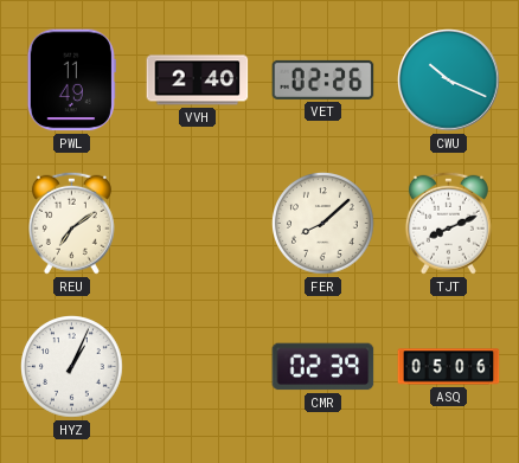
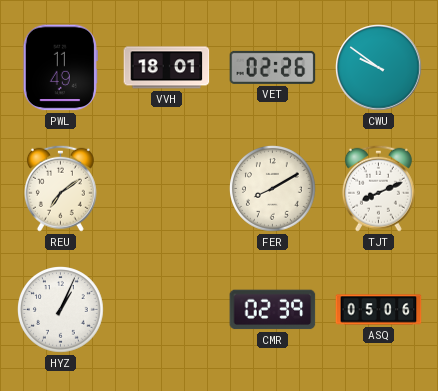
VVH: 2:40 -> 18:01 (167, 68)
CWU: 10:19 -> 9:51 (379, 68)
FER: 8:08 -> 8:10 (273, 189)
